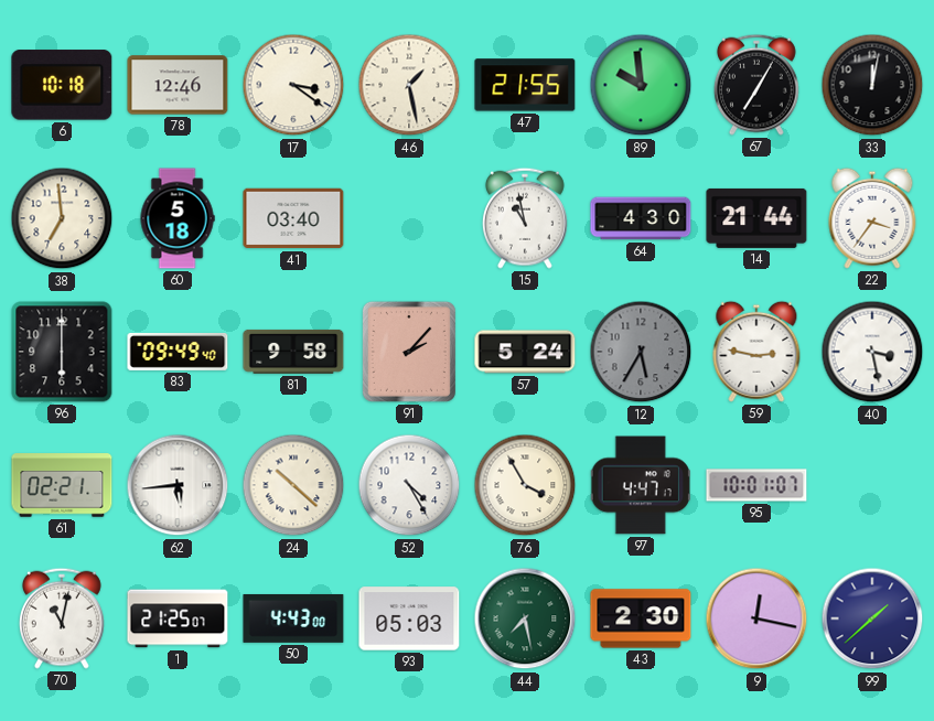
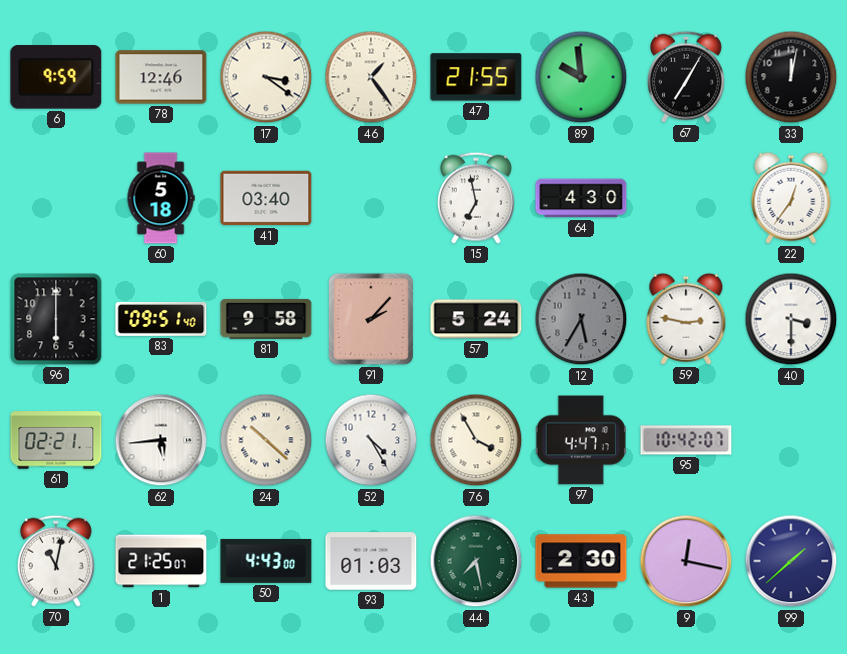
6: 10:18 -> 9:59 (56, 77)
46: 1:28 -> 1:24 (371, 77)
38: 6:59 -> none (62, 218)
15: 10:58 -> 6:58 (476, 198)
14: 21:44 -> none (756, 218)
22: 3:36 -> 12:36 (791, 198)
83: 09:49 -> 09:51 (161, 320)
40: 3:28 -> 3:30 (791, 319)
95: 10:01 -> 10:42 (686, 440)
93: 05:03 -> 01:03 (371, 561)
